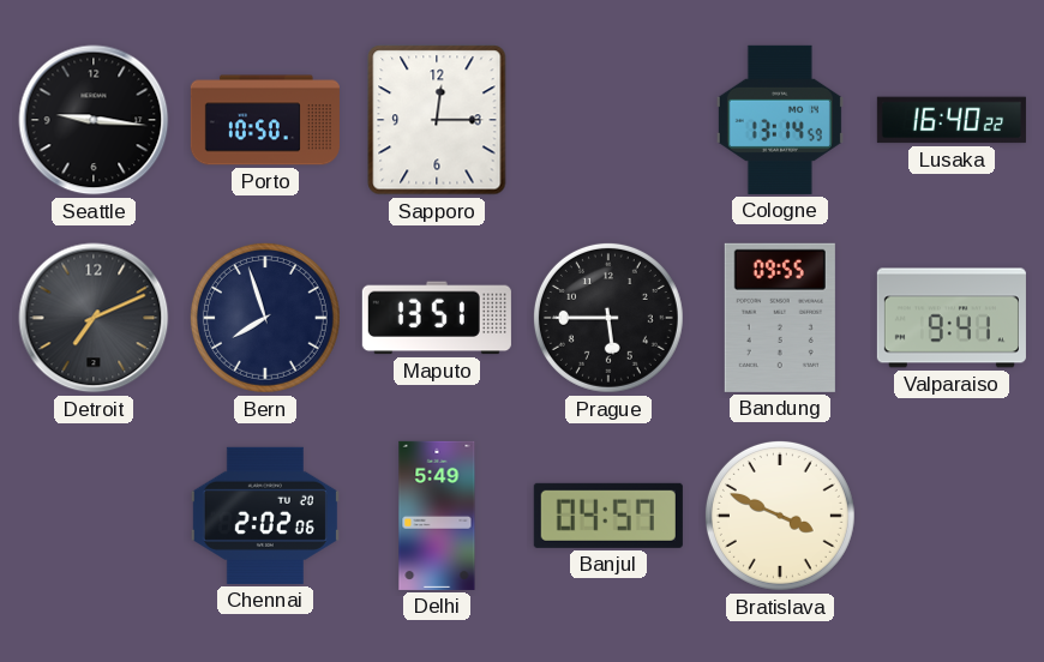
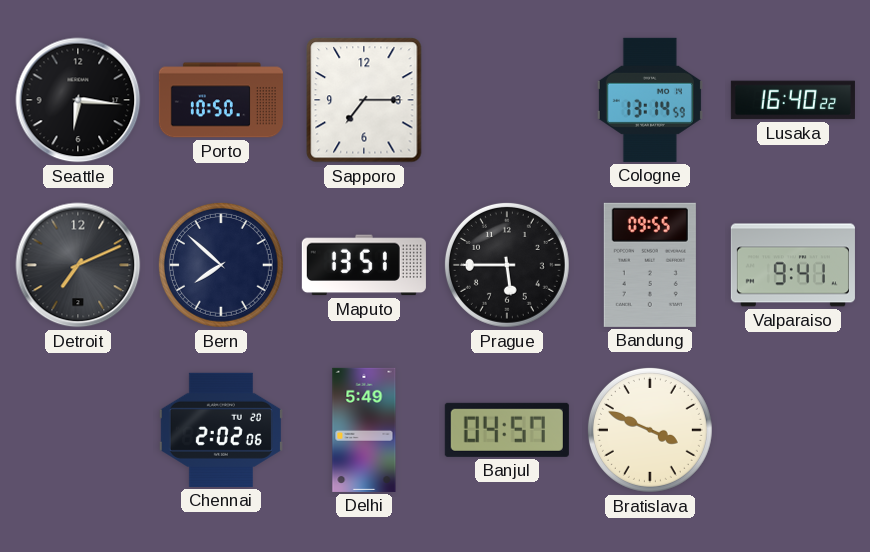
Seattle: 9:16 -> 6:16 (78, 100)
Sapporo: 12:15 -> 7:15 (364, 100)
Bern: 7:57 -> 7:52 (221, 265)
